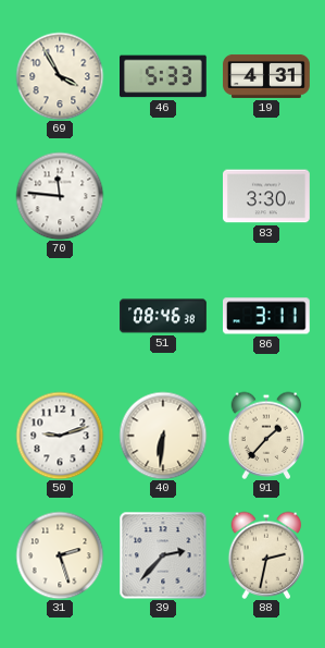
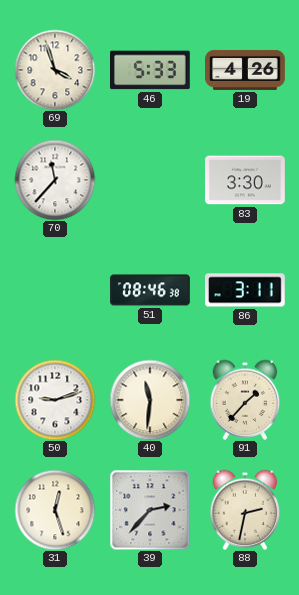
69: 3:55 -> 3:57 (55, 70)
19: 4:31 -> 4:26 (245, 70)
70: 11:46 -> 11:37 (55, 180)
40: 6:31 -> 11:31 (150, 400)
31: 2:27 -> 12:27 (55, 510)
